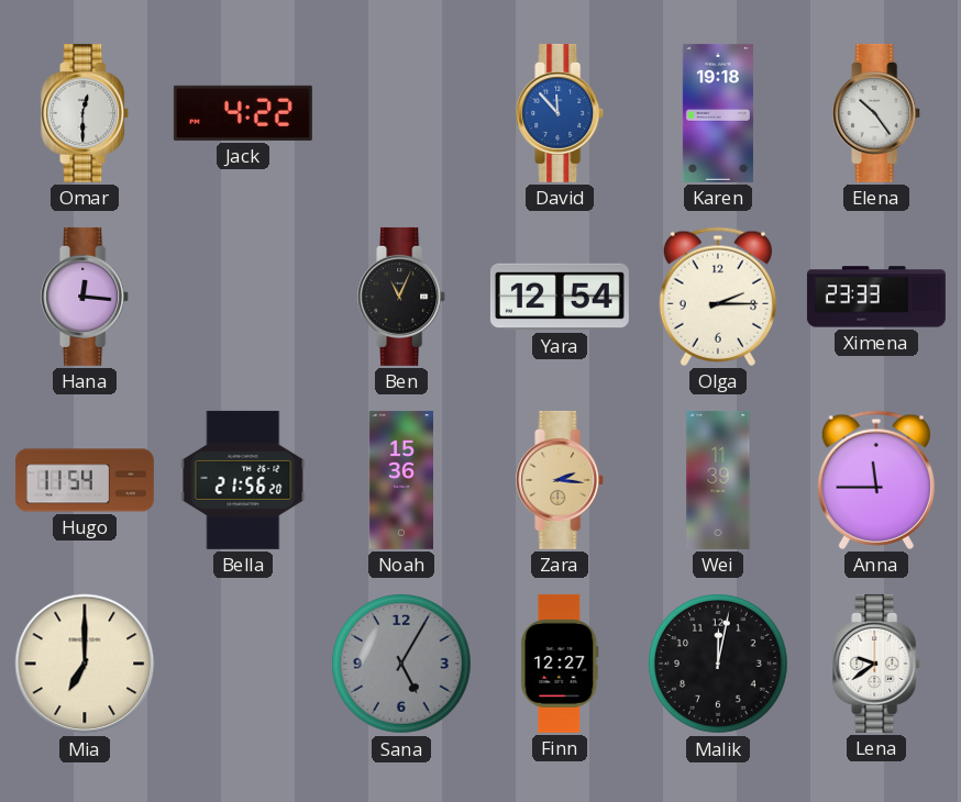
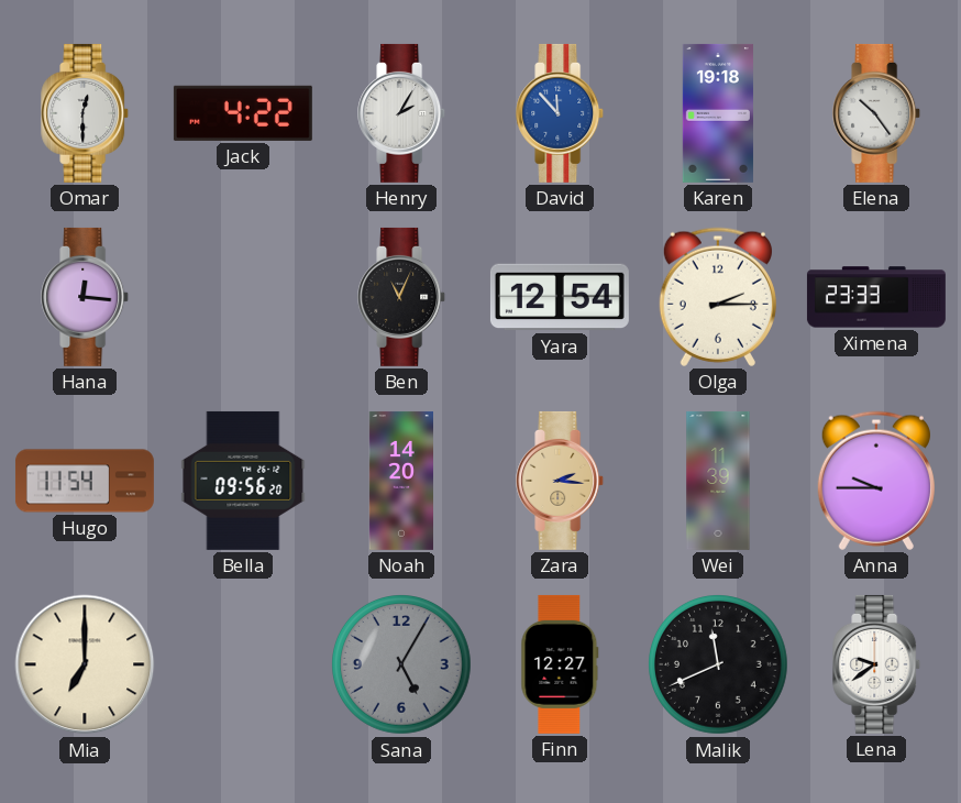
Henry: none -> 2:05 (402, 113)
Bella: 21:56 -> 09:56 (243, 481)
Noah: 15:36 -> 14:20 (400, 481)
Anna: 11:45 -> 9:45 (876, 481)
Malik: 12:02 -> 11:41 (719, 665)
